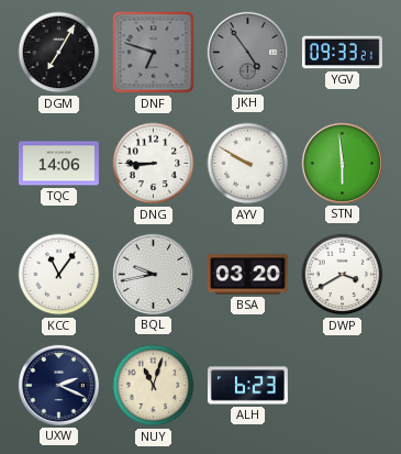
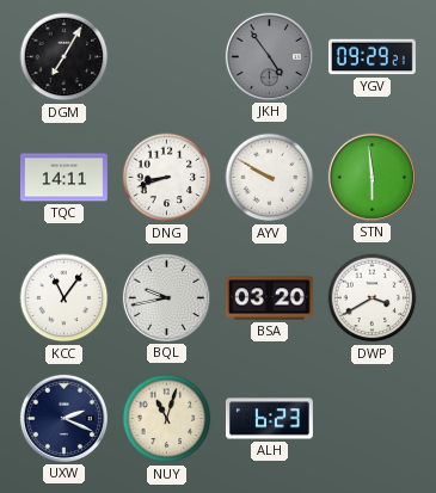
DNF: 6:48 -> none (154, 53)
YGV: 09:33 -> 09:29 (371, 57)
TQC: 14:06 -> 14:11 (63, 178)
DNG: 8:45 -> 8:42 (167, 178)
